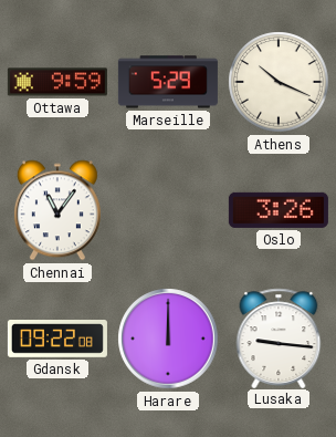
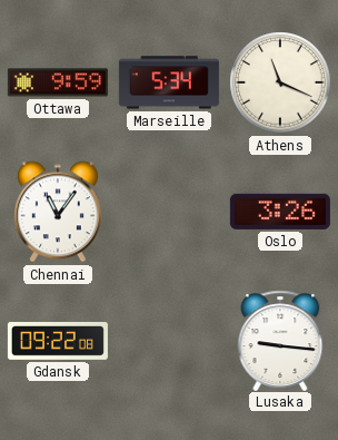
Marseille: 5:29 -> 5:34 (169, 82)
Athens: 10:19 -> 11:19 (280, 82)
Harare: 12:00 -> none (168, 339)
